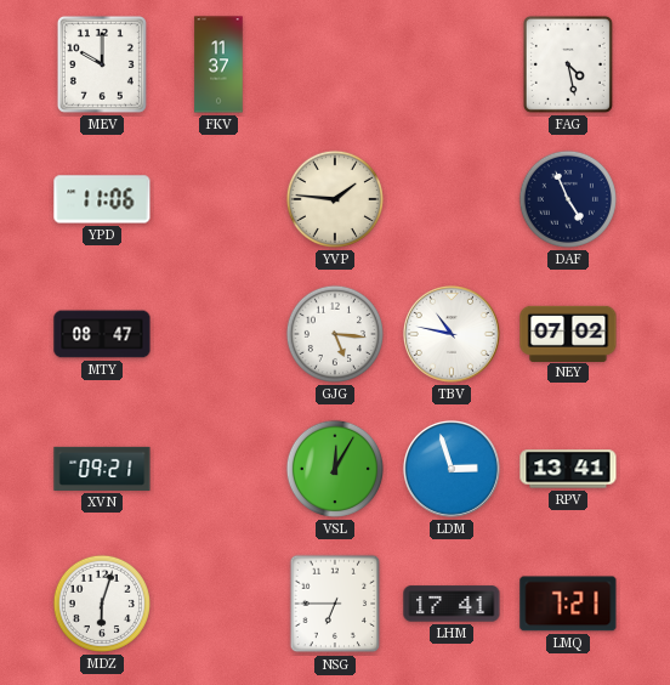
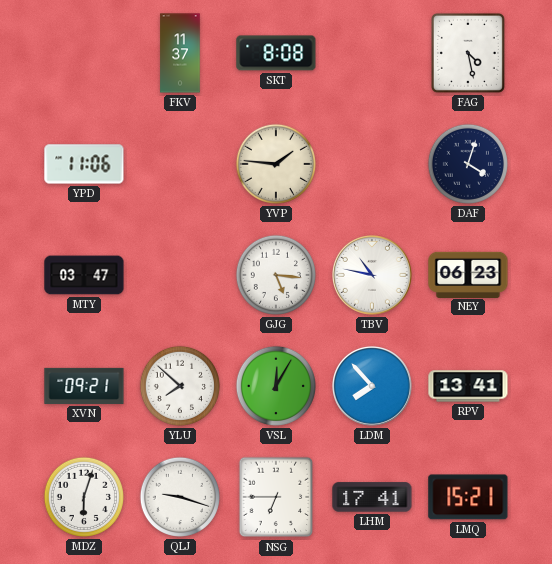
MEV: 10:00 -> none (102, 64)
SKT: none -> 8:08 (276, 53)
DAF: 4:56 -> 4:03 (468, 164)
MTY: 08:47 -> 03:47 (84, 275)
NEY: 07:02 -> 06:23 (468, 274)
YLU: none -> 7:52 (180, 386)
LDM: 2:57 -> 7:53 (372, 386)
QLJ: none -> 9:18 (180, 497)
LMQ: 7:21 -> 15:21 (468, 497)
